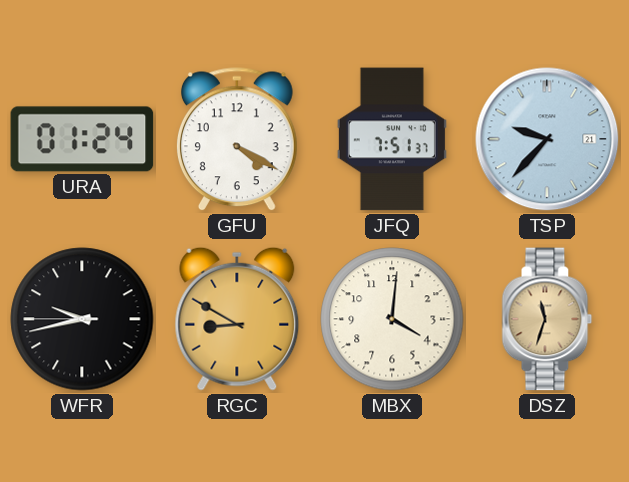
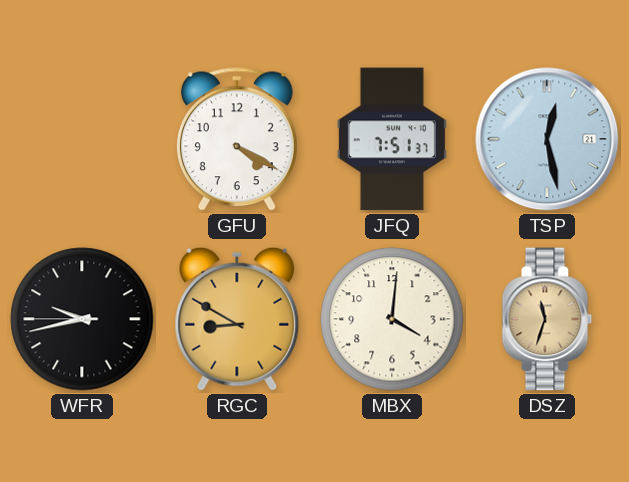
URA: 01:24 -> none (82, 139)
TSP: 9:37 -> 12:28 (547, 139)
